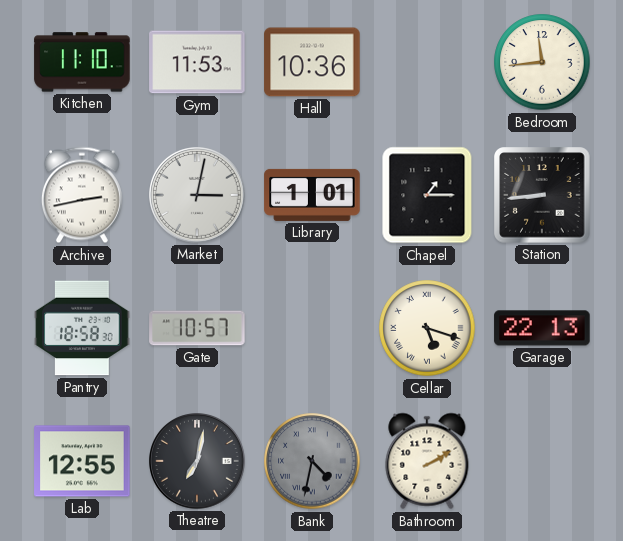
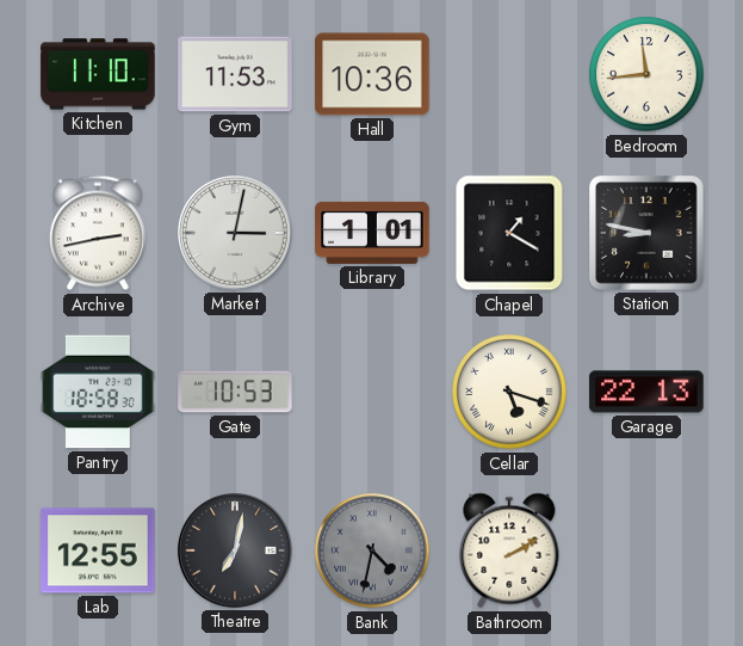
Chapel: 1:15 -> 1:20 (509, 233)
Station: 8:44 -> 8:47 (646, 233)
Gate: 10:57 -> 10:53 (235, 392)
